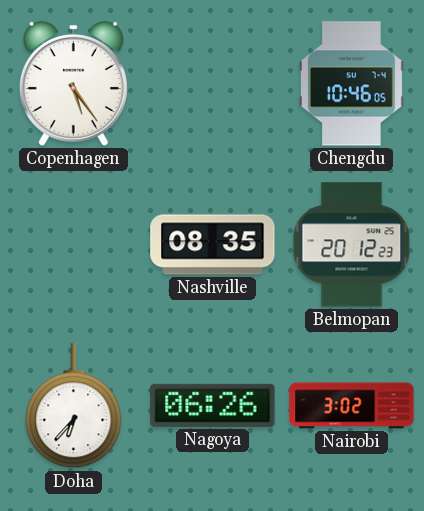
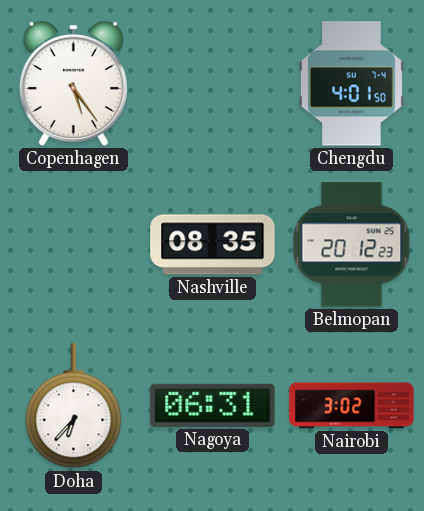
Chengdu: 10:46 -> 4:01 (351, 84)
Nagoya: 06:26 -> 06:31 (213, 405)
